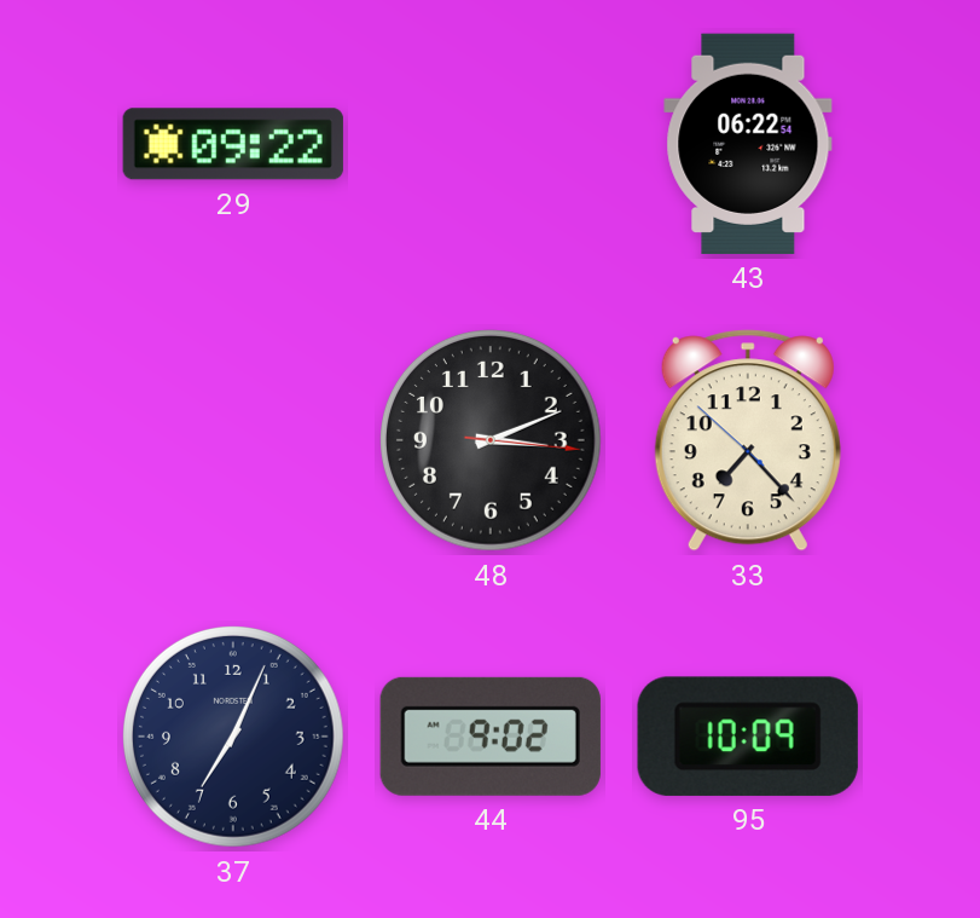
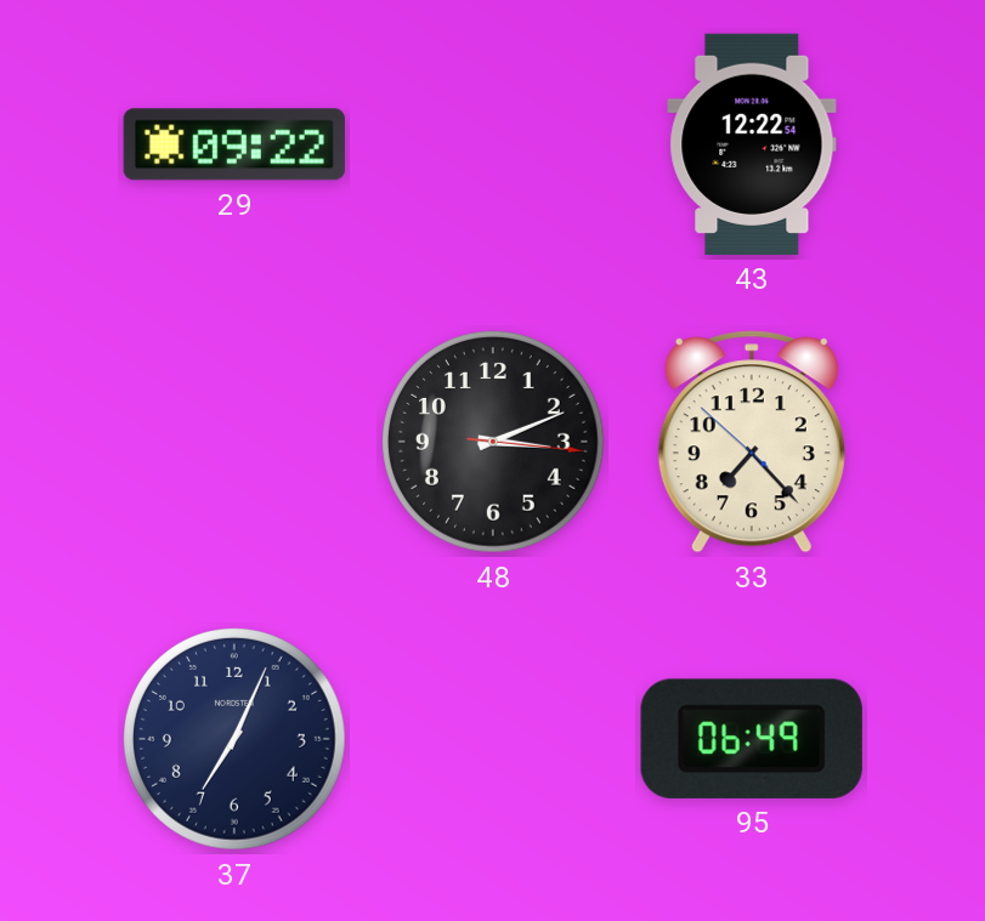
43: 06:22 -> 12:22 (752, 144)
44: 9:02 -> none (491, 737)
95: 10:09 -> 06:49 (752, 739)
